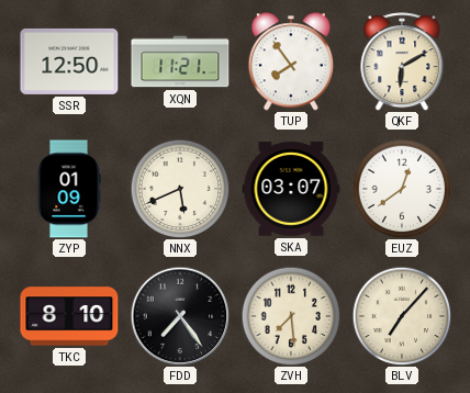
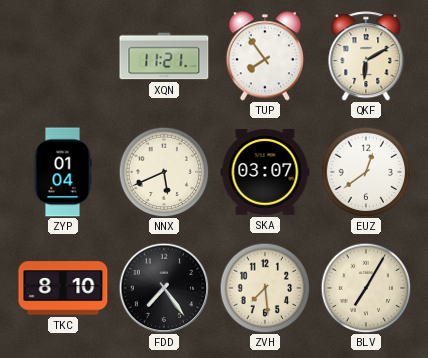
SSR: 12:50 -> none (69, 61)
ZYP: 01:09 -> 01:04 (63, 172)
BLV: 7:07 -> 7:05 (366, 288)
